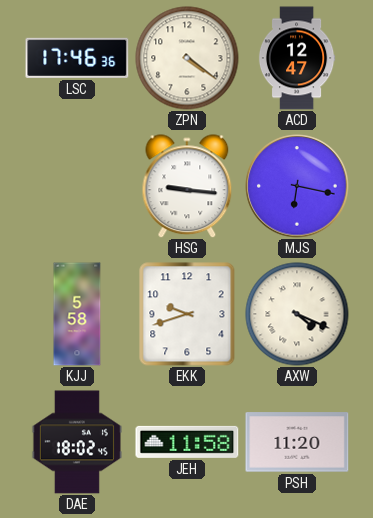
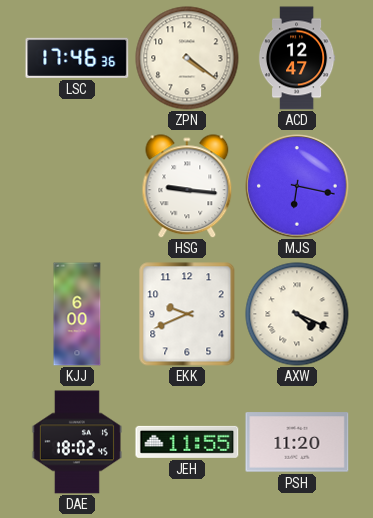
KJJ: 5:58 -> 6:00 (77, 314)
EKK: 9:42 -> 9:41 (187, 314)
JEH: 11:58 -> 11:55 (187, 442)
